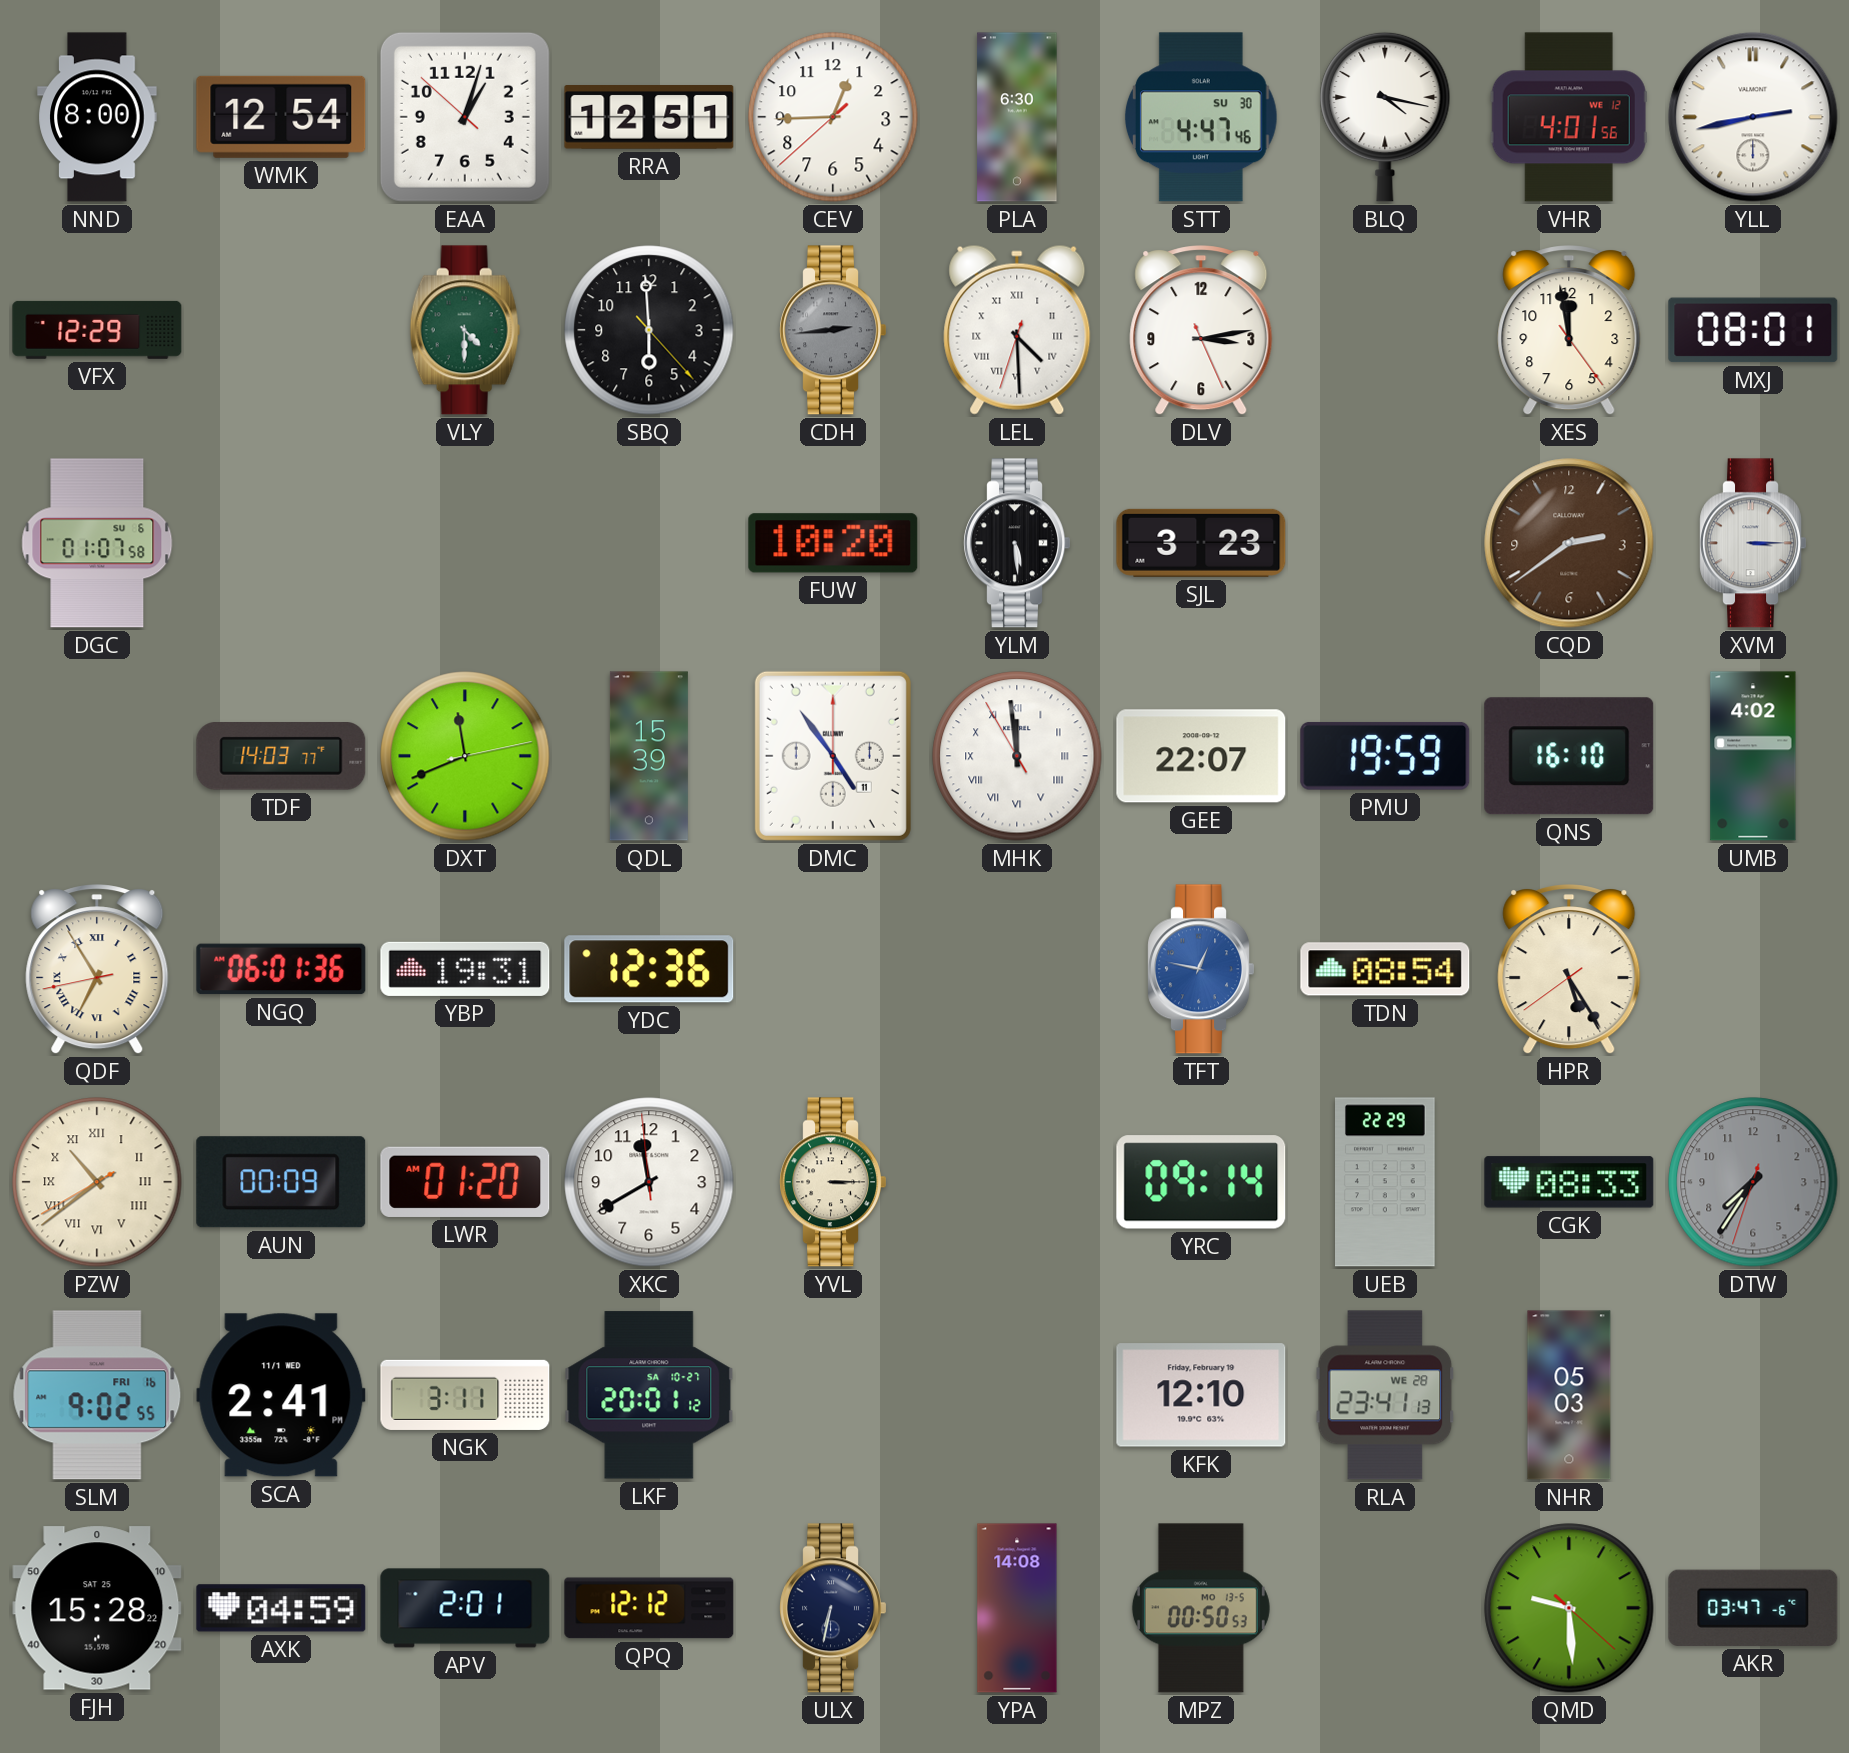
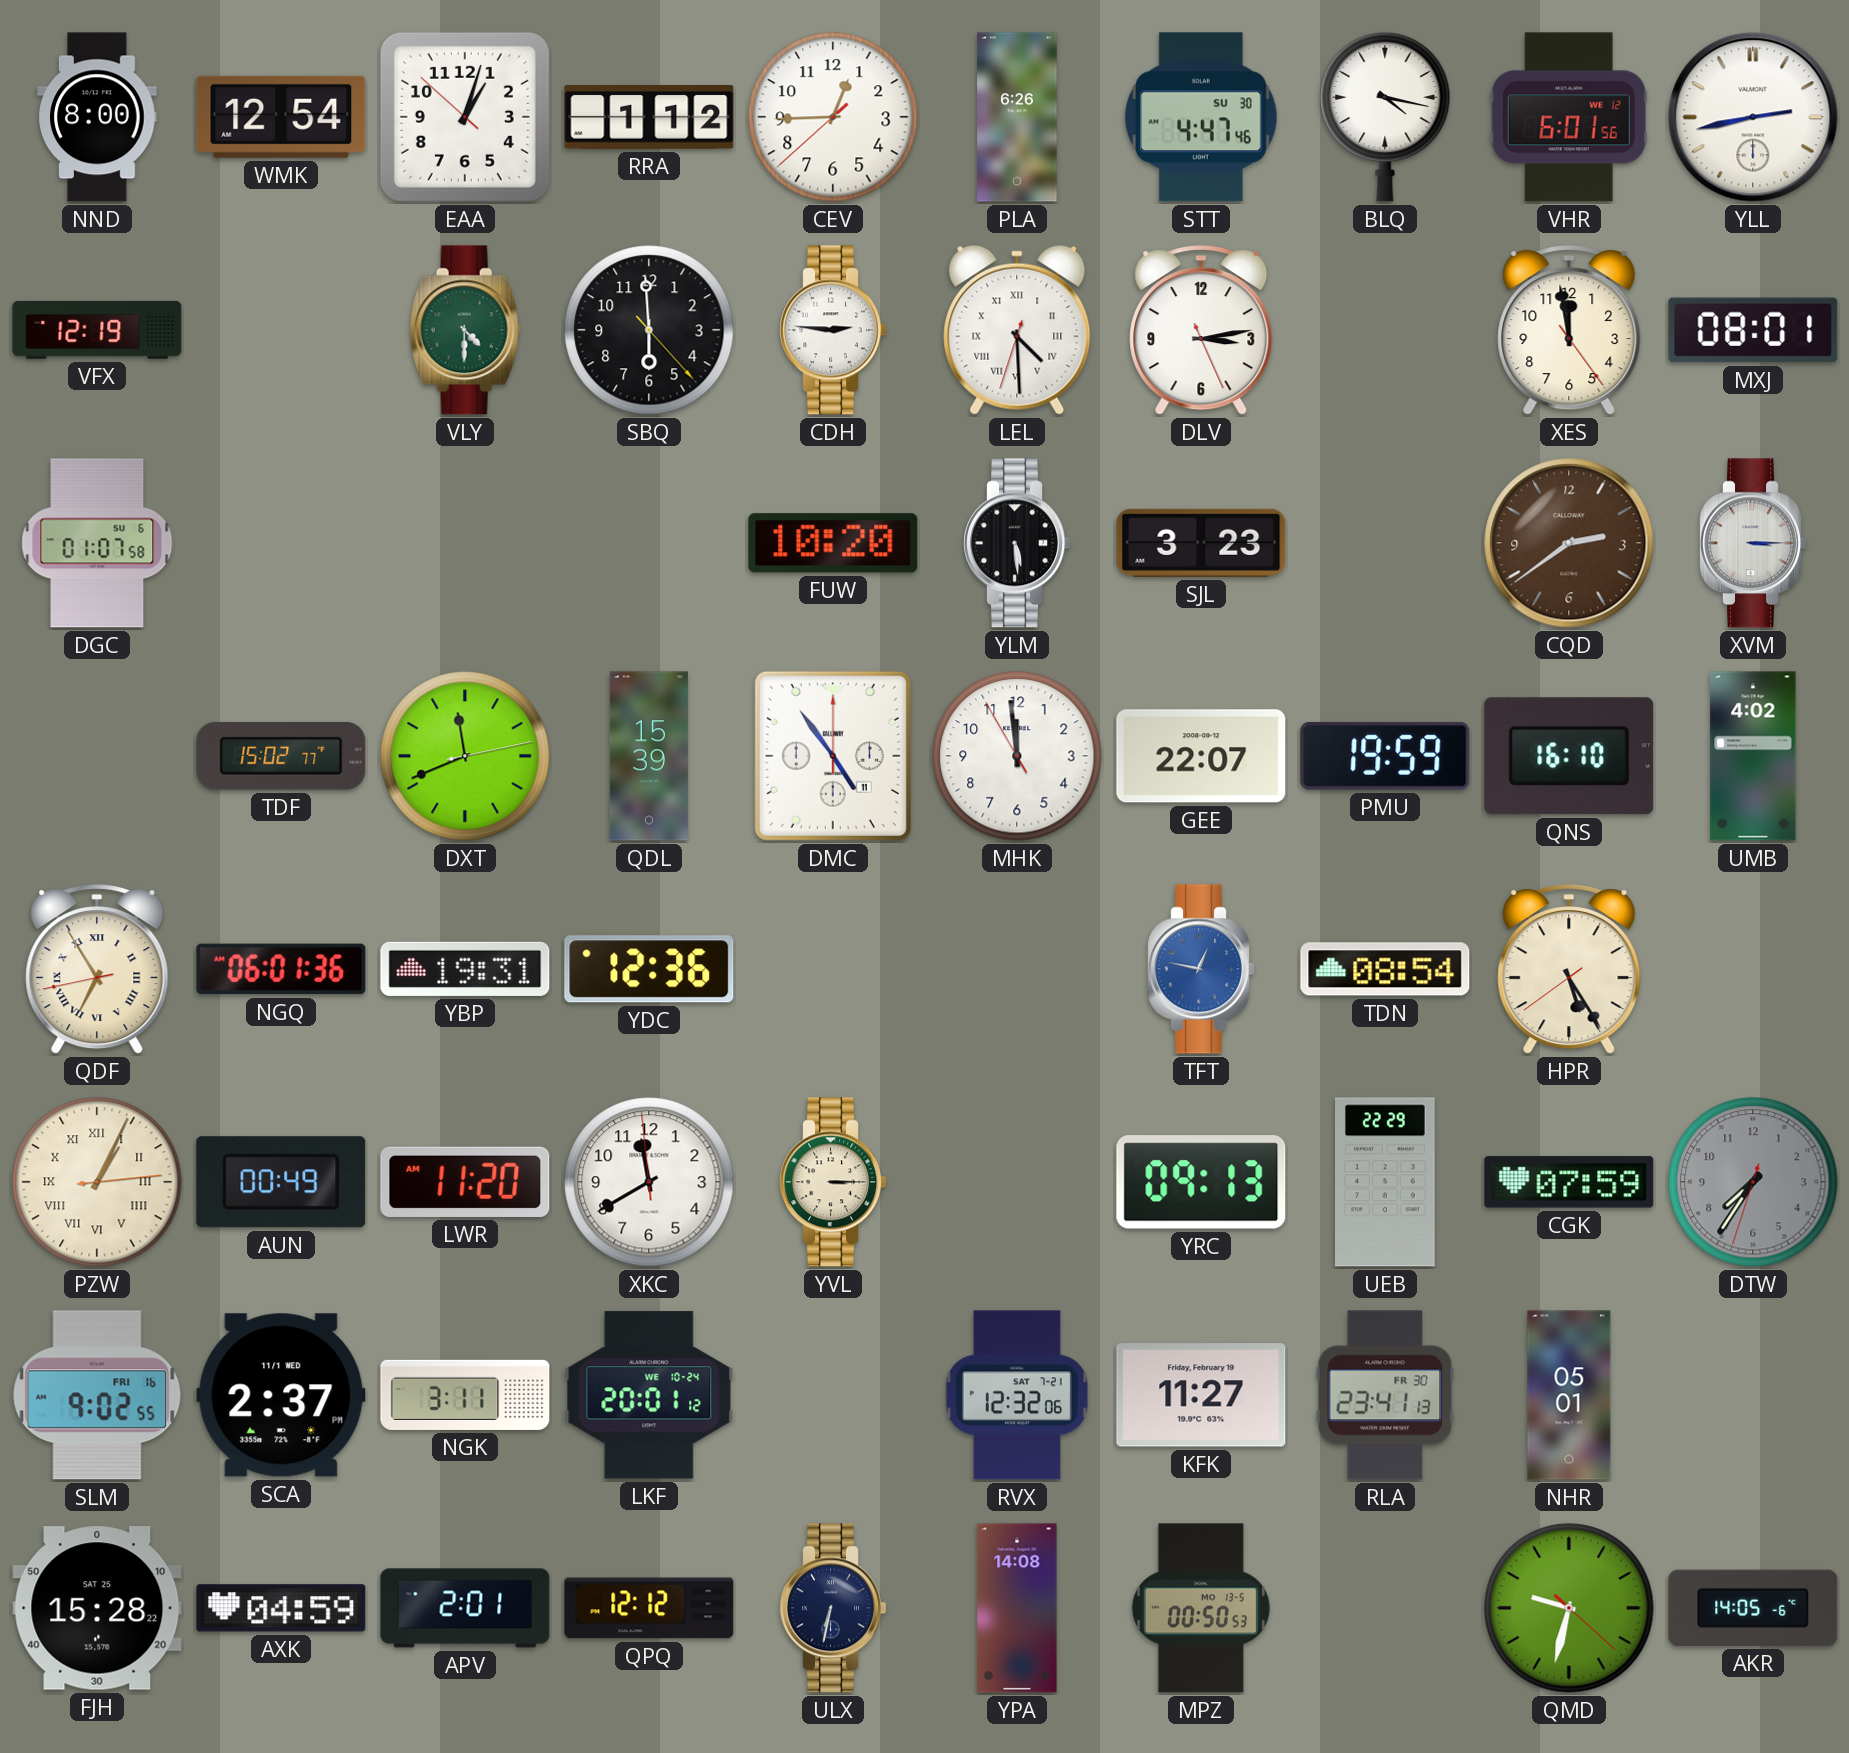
RRA: 12:51 -> 1:12 (649, 118)
PLA: 6:30 -> 6:26 (1017, 117)
VHR: 4:01 -> 6:01 (1569, 117)
VFX: 12:29 -> 12:19 (97, 330)
CDH: 2:44 -> 2:46 (832, 330)
CDH dial: grey -> white (832, 330)
TDF: 14:03 -> 15:02 (281, 757)
MHK numerals: Roman -> Arabic (1017, 756)
PZW: 10:38 -> 1:04 (97, 1182)
AUN: 00:09 -> 00:49 (281, 1182)
LWR: 01:20 -> 11:20 (465, 1182)
YRC: 09:14 -> 09:13 (1201, 1182)
CGK: 08:33 -> 07:59 (1569, 1182)
SCA: 2:41 -> 2:37 (281, 1395)
LKF date: SA 10-27 -> WE 10-24 (649, 1395)
RVX: none -> 12:32 (1017, 1395)
KFK: 12:10 -> 11:27 (1201, 1395)
RLA date: WE 28 -> FR 30 (1385, 1395)
NHR: 05:03 -> 05:01 (1569, 1395)
QMD: 9:29 -> 9:32 (1569, 1608)
AKR: 03:47 -> 14:05 (1753, 1608)
